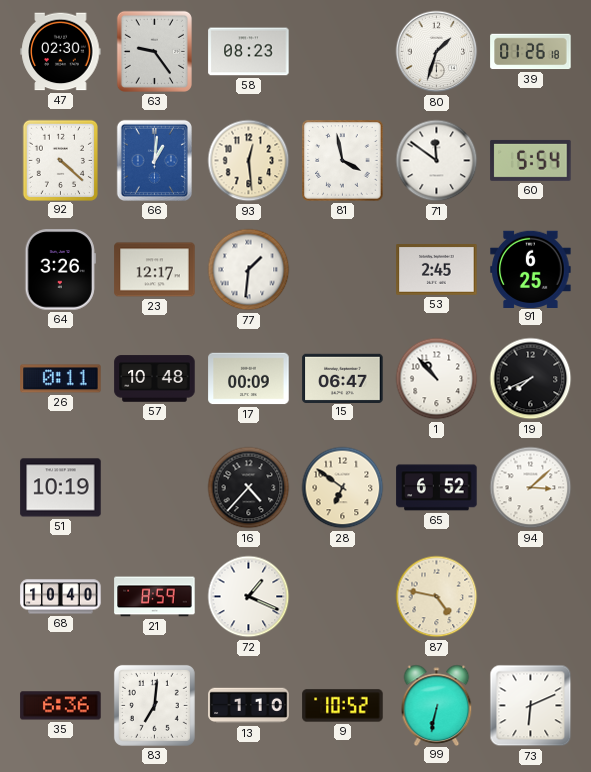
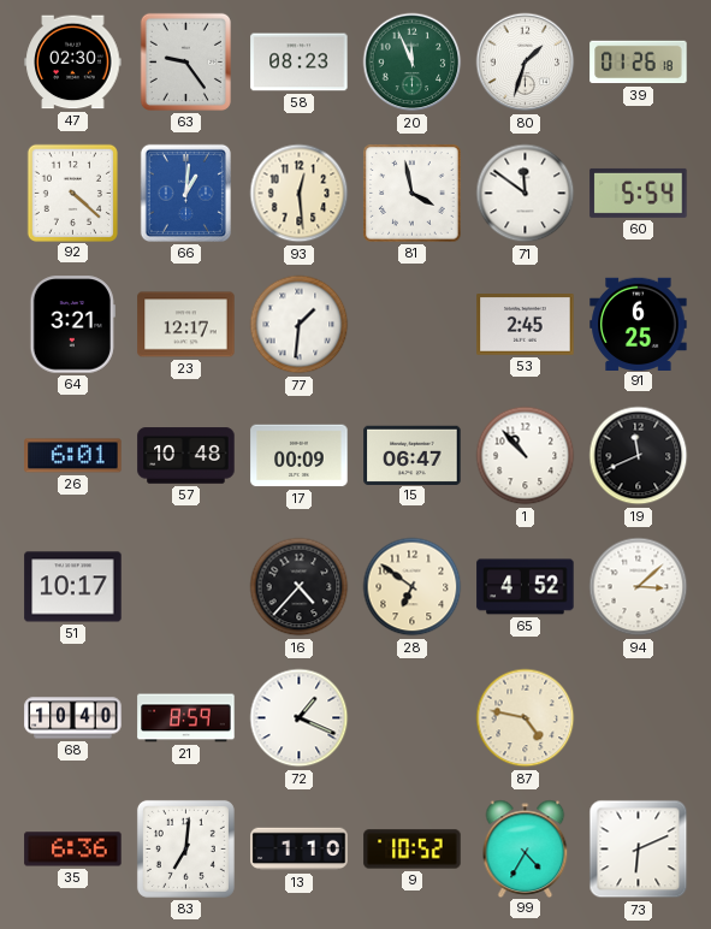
20: none -> 11:56 (413, 63)
64: 3:26 -> 3:21 (72, 325)
26: 0:11 -> 6:01 (73, 456)
19: 7:41 -> 11:41 (639, 456)
51: 10:19 -> 10:17 (73, 587)
65: 6:52 -> 4:52 (526, 587)
99: 6:32 -> 4:35 (526, 848)
